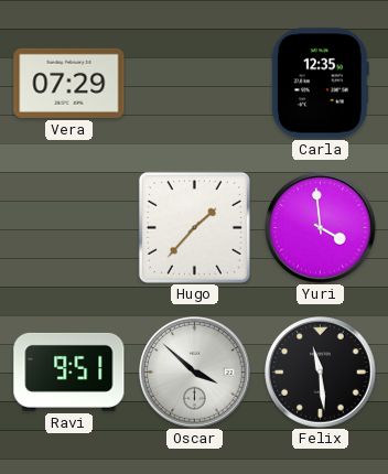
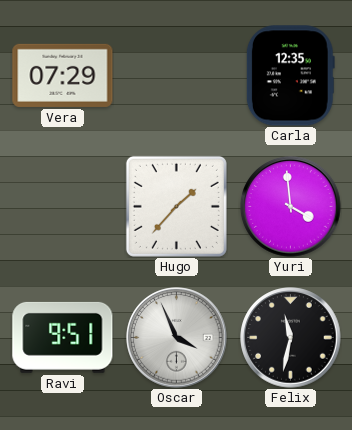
Oscar: 3:52 -> 3:56 (177, 338)
Felix: 11:29 -> 11:32 (291, 338)
